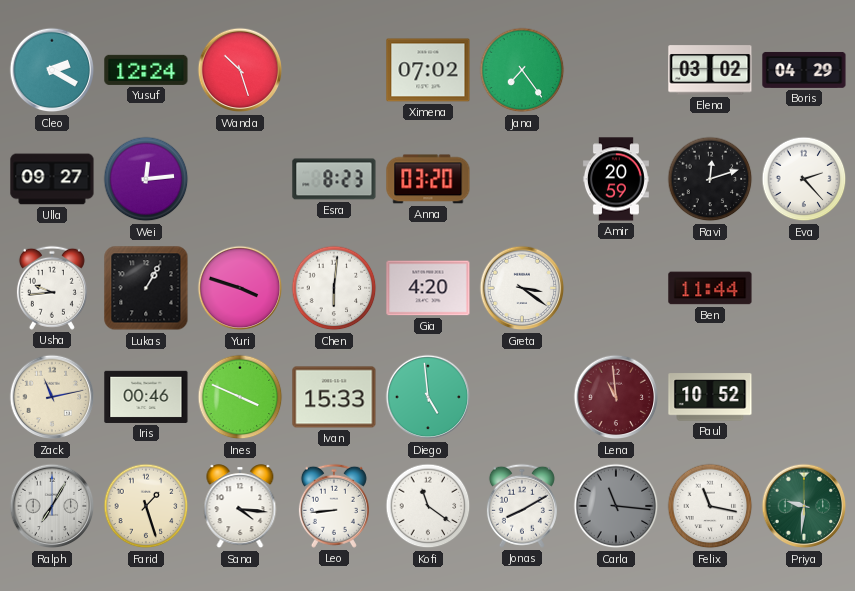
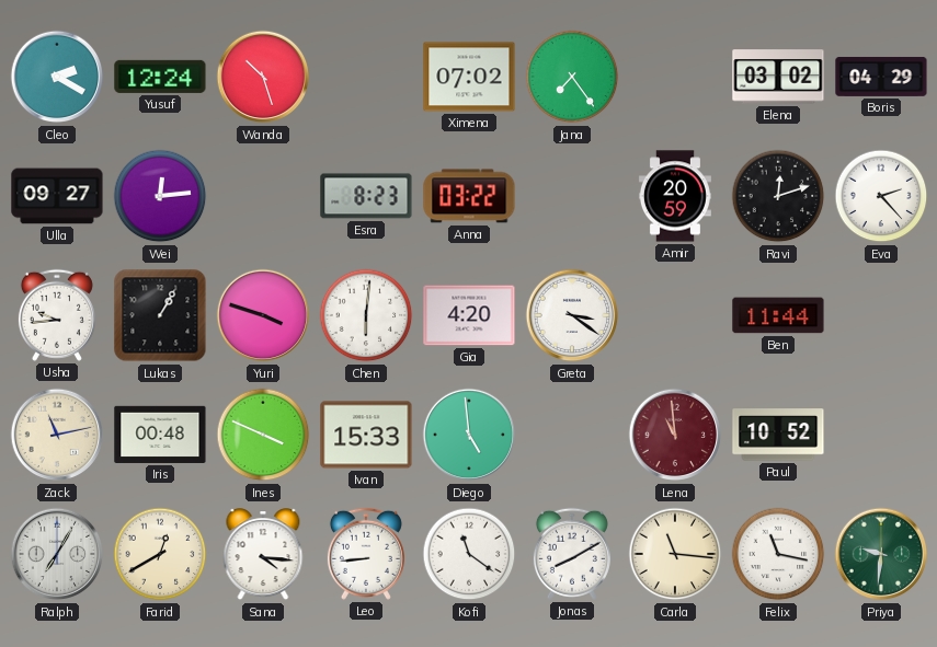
Anna: 03:20 -> 03:22 (469, 196)
Iris: 00:46 -> 00:48 (160, 435)
Farid: 1:27 -> 12:40 (160, 554)
Carla dial: grey -> cream (675, 554)
